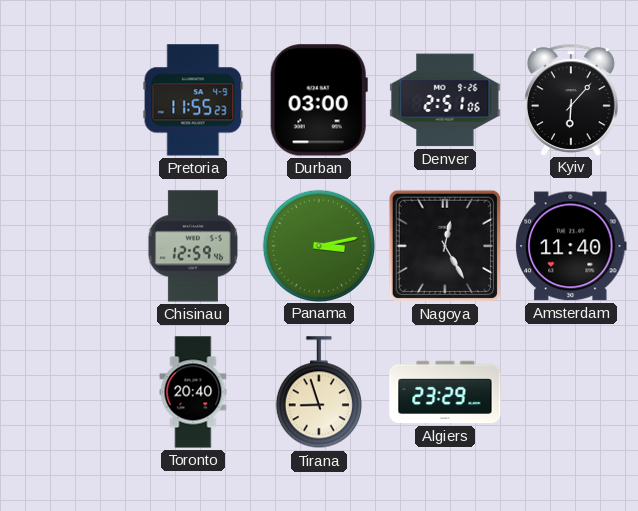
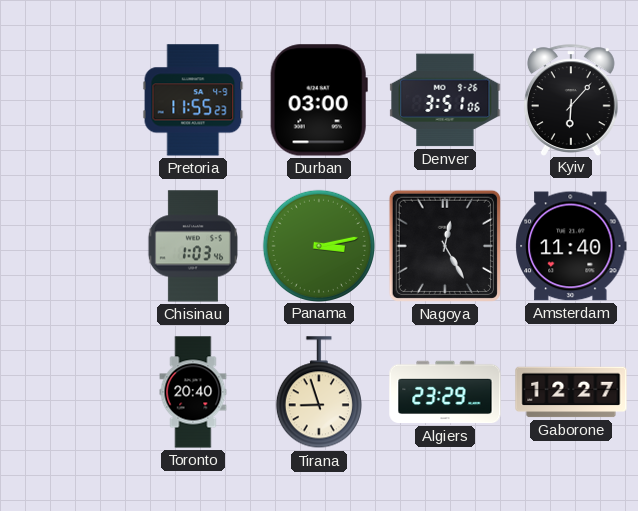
Denver: 2:51 -> 3:51 (445, 100)
Chisinau: 12:59 -> 1:03 (193, 246)
Gaborone: none -> 12:27 (571, 392)
